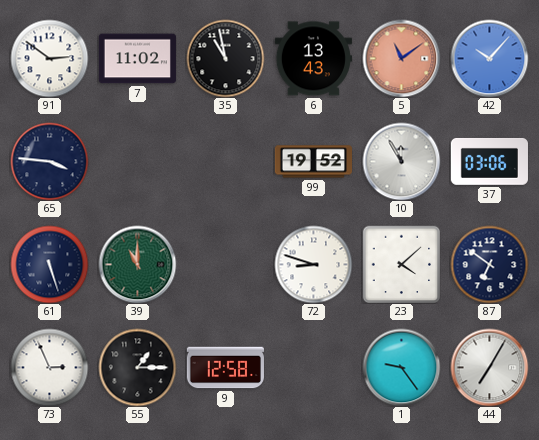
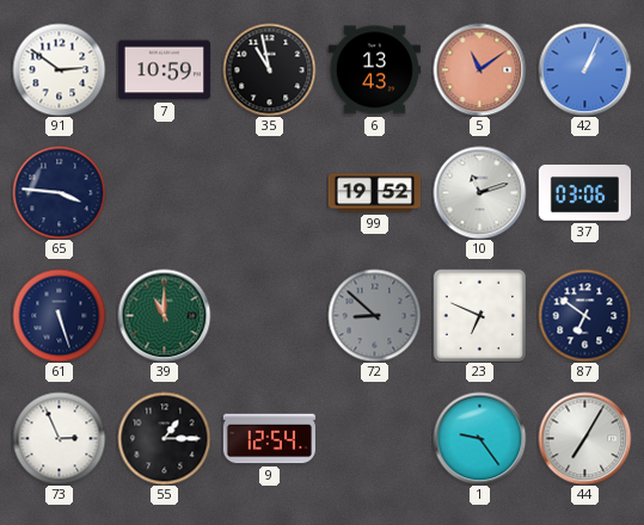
7: 11:02 -> 10:59 (164, 70)
42: 10:07 -> 1:04 (584, 69)
10: 11:55 -> 11:12 (479, 192)
72: 8:48 -> 8:52 (374, 315)
72 dial: white -> grey (374, 315)
23: 4:08 -> 6:49 (479, 315)
9: 12:58 -> 12:54 (269, 439)
